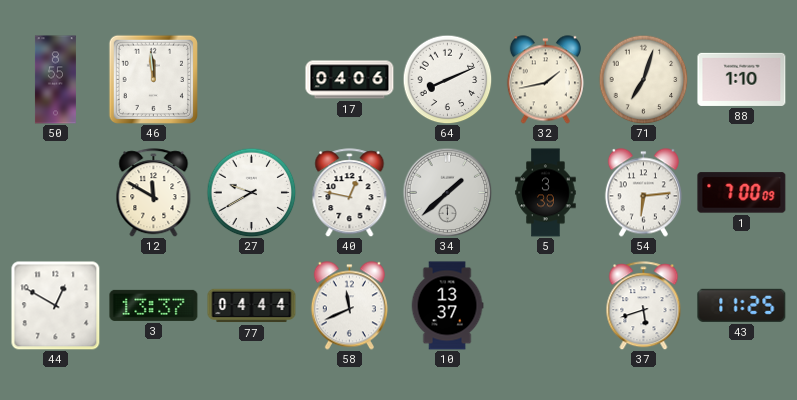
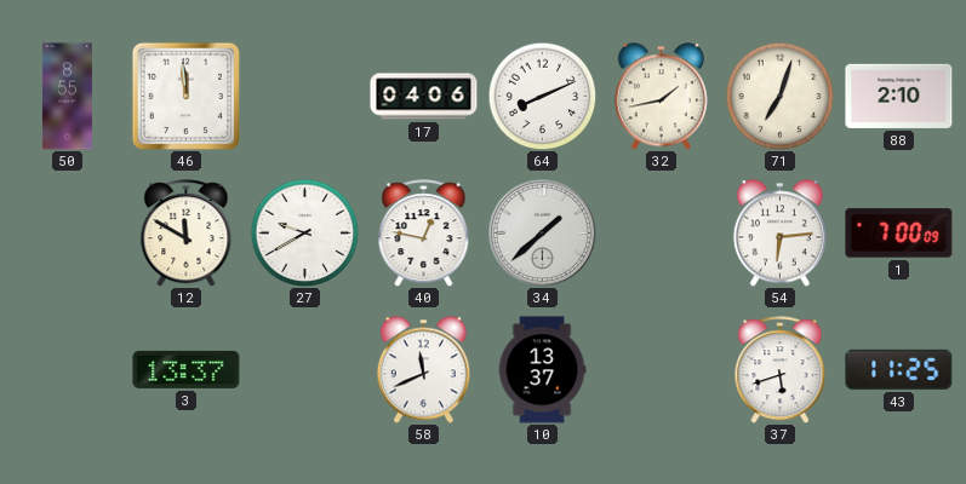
88: 1:10 -> 2:10 (899, 96)
5: 3:39 -> none (546, 193)
44: 12:50 -> none (55, 305)
77: 04:44 -> none (252, 306)
